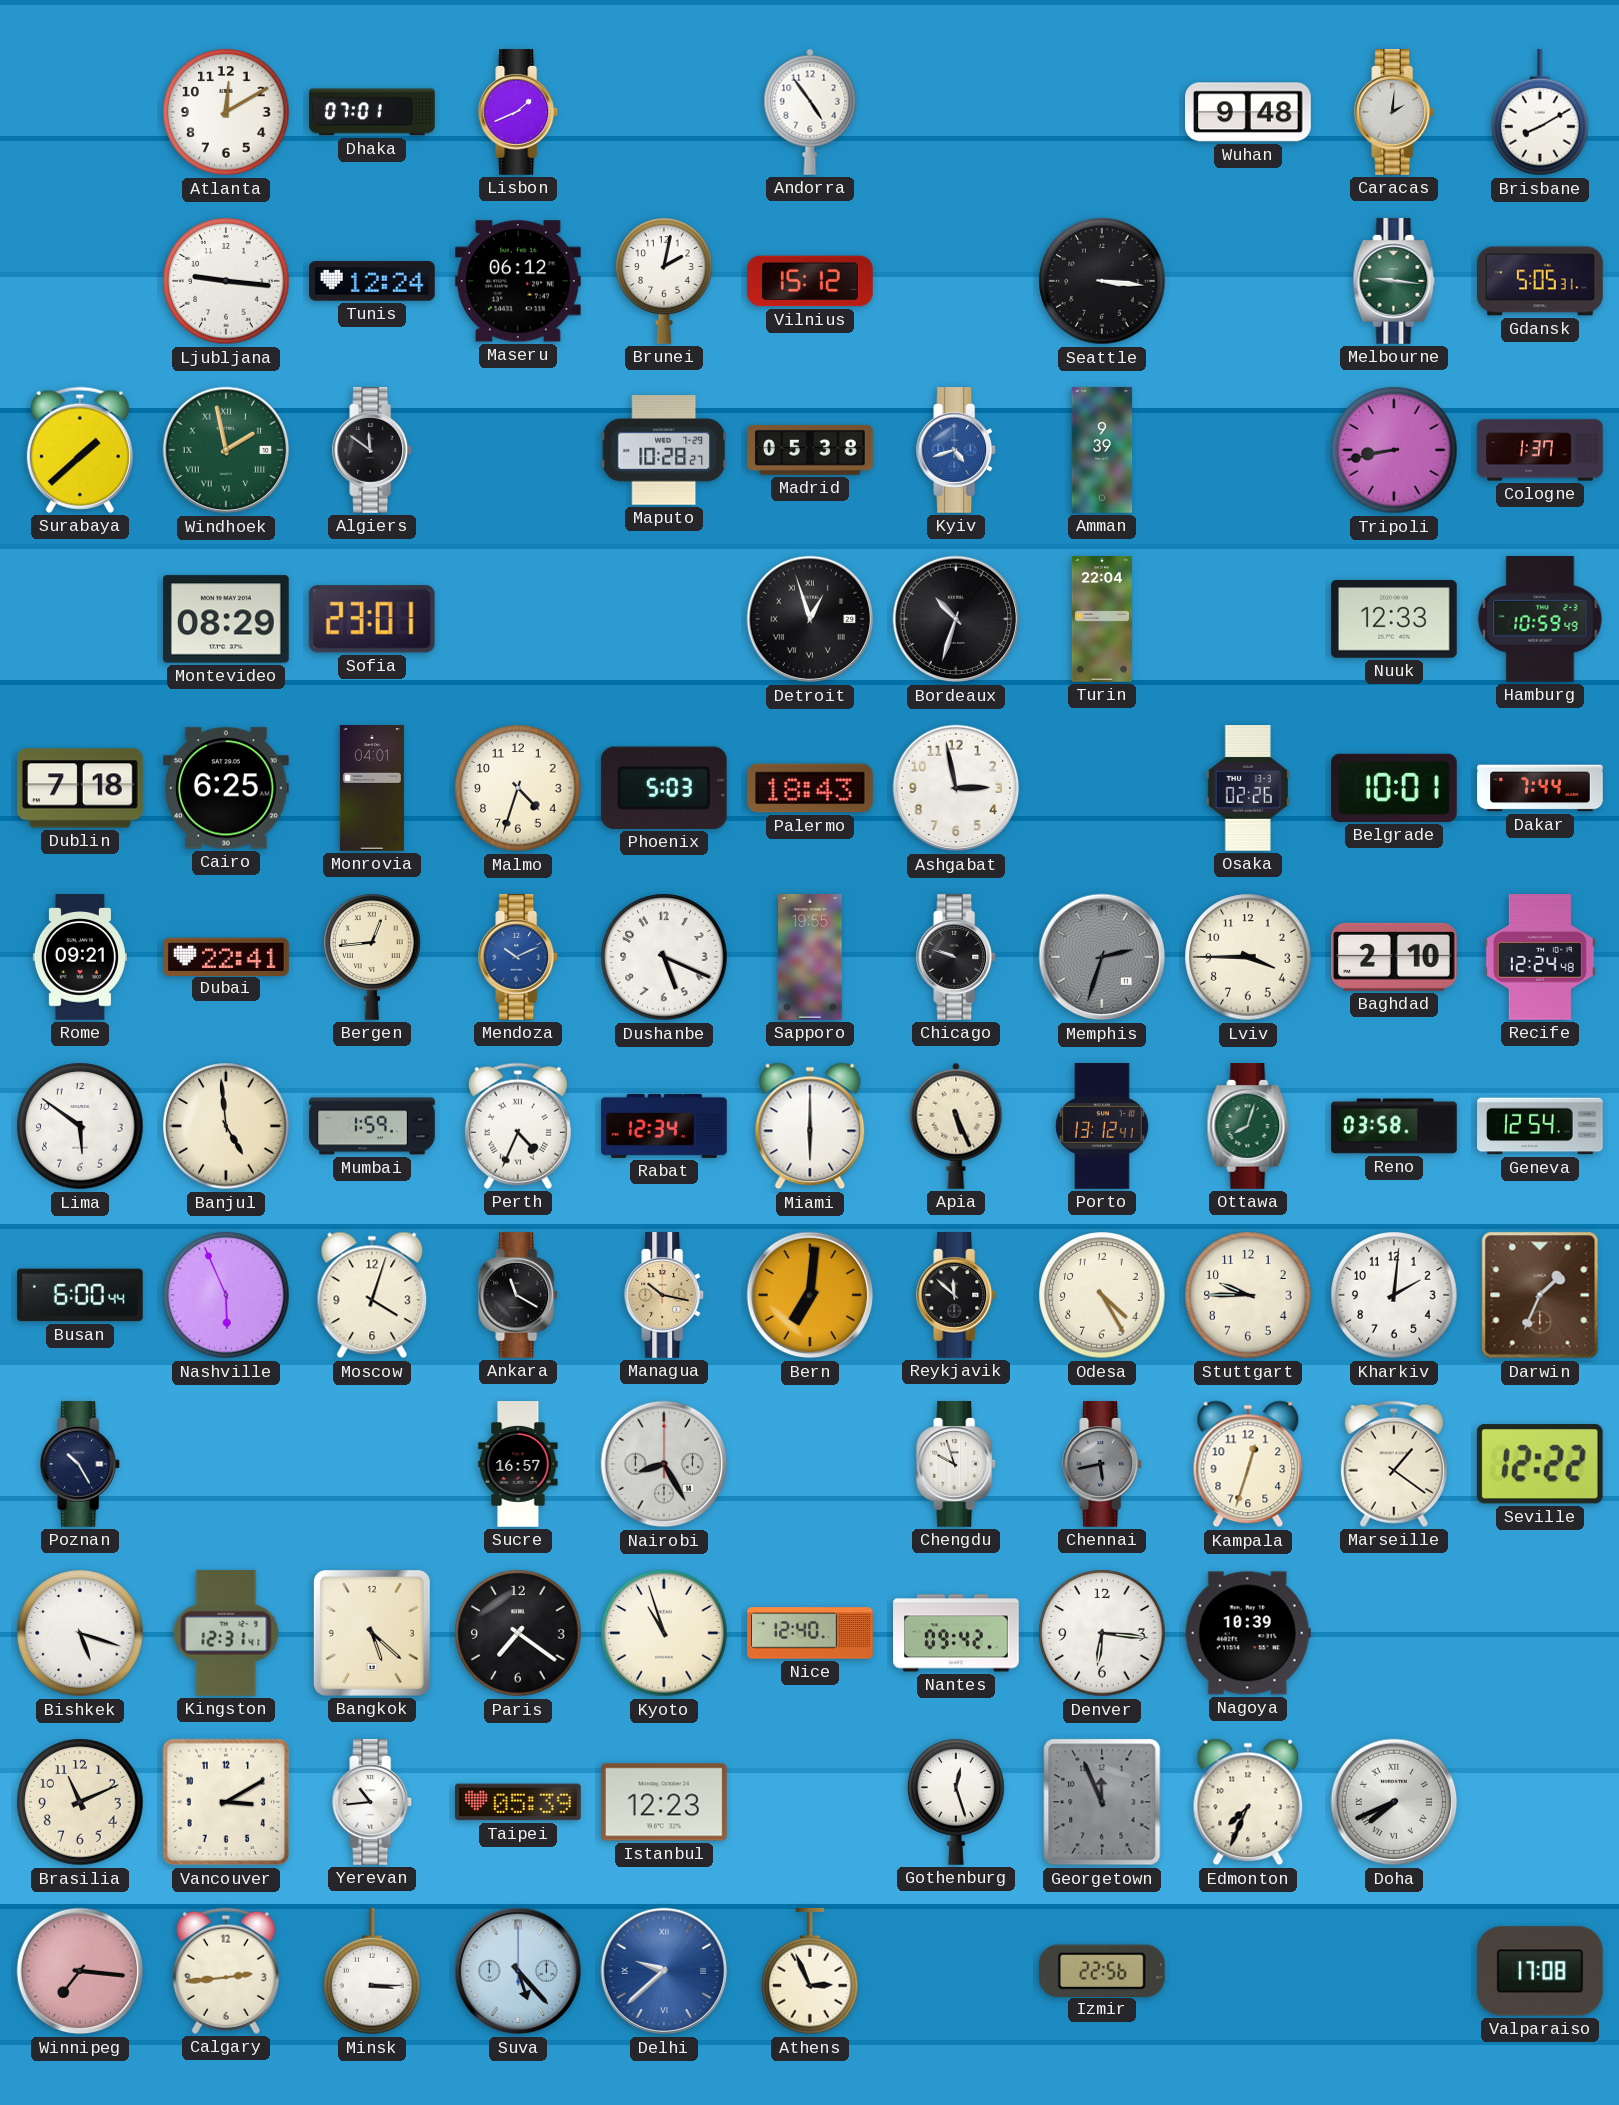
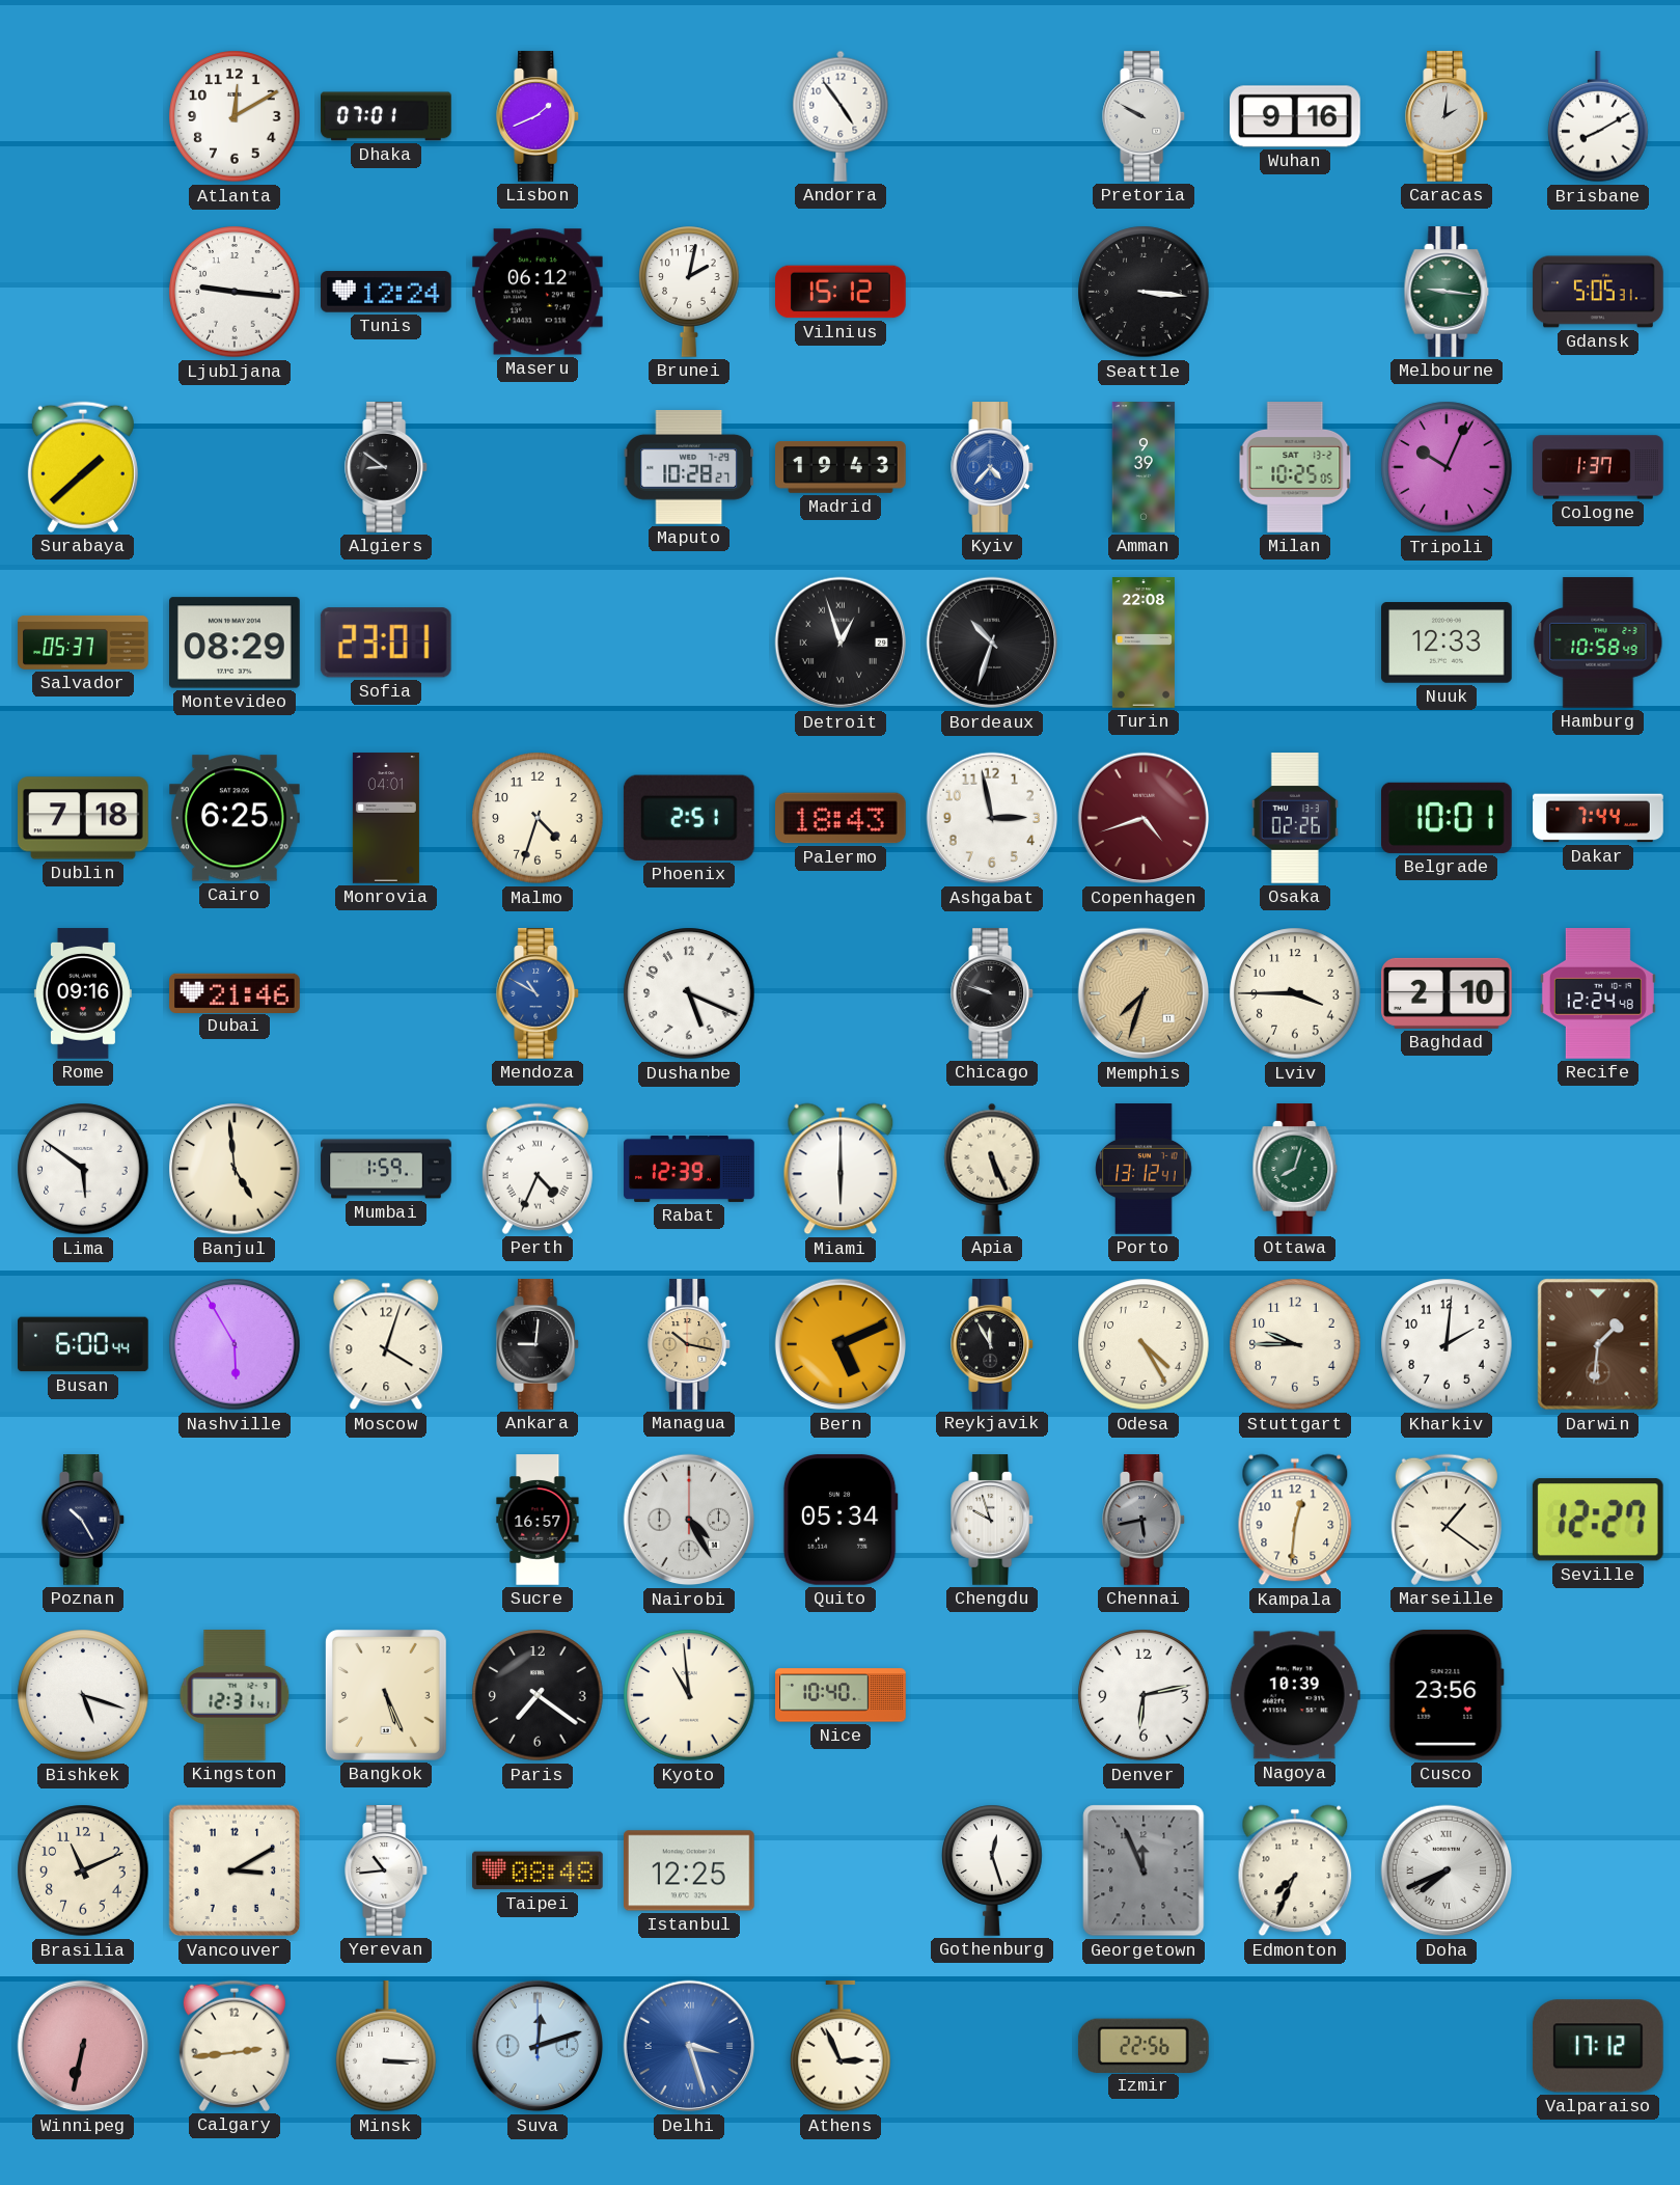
Pretoria: none -> 9:50 (1145, 116)
Wuhan: 9:48 -> 9:16 (1295, 116)
Windhoek: 1:58 -> none (226, 450)
Algiers: 11:51 -> 8:51 (387, 467)
Madrid: 05:38 -> 19:43 (841, 467)
Kyiv: 4:42 -> 4:37 (993, 467)
Milan: none -> 10:25 (1295, 468)
Tripoli: 8:43 -> 10:04 (1447, 467)
Salvador: none -> 05:37 (83, 643)
Turin: 22:04 -> 22:08 (1144, 643)
Hamburg: 10:59 -> 10:58 (1598, 644)
Phoenix: 5:03 -> 2:51 (689, 818)
Copenhagen: none -> 4:42 (1144, 818)
Rome: 09:21 -> 09:16 (83, 993)
Dubai: 22:41 -> 21:46 (235, 992)
Bergen: 12:44 -> none (372, 957)
Mendoza: 10:11 -> 10:50 (539, 993)
Sapporo: 19:55 -> none (810, 957)
Memphis: 2:33 -> 7:33 (1144, 993)
Memphis dial: grey -> champagne (1144, 993)
Rabat: 12:34 -> 12:39 (689, 1169)
Reno: 03:58 -> none (1394, 1126)
Geneva: 12:54 -> none (1540, 1126)
Nashville: 5:56 -> 5:55 (235, 1344)
Ankara: 11:20 -> 9:01 (539, 1344)
Bern: 7:01 -> 5:11 (841, 1344)
Reykjavik: 11:52 -> 11:55 (993, 1344)
Darwin: 1:34 -> 1:31 (1598, 1344)
Nairobi: 8:25 -> 4:25 (689, 1520)
Quito: none -> 05:34 (841, 1520)
Kampala: 12:33 -> 12:31 (1295, 1520)
Seville: 12:22 -> 12:27 (1598, 1520)
Bangkok: 5:22 -> 5:26 (386, 1695)
Kyoto: 10:57 -> 10:59 (689, 1695)
Nice: 12:40 -> 10:40 (841, 1695)
Nantes: 09:42 -> none (956, 1633)
Denver: 6:16 -> 6:13 (1144, 1695)
Cusco: none -> 23:56 (1447, 1695)
Taipei: 05:39 -> 08:48 (539, 1870)
Istanbul: 12:23 -> 12:25 (690, 1870)
Winnipeg: 7:16 -> 6:32 (83, 2046)
Suva: 5:23 -> 12:12 (538, 2046)
Delhi: 9:38 -> 3:27 (689, 2046)
Valparaiso: 17:08 -> 17:12 (1598, 2046)
